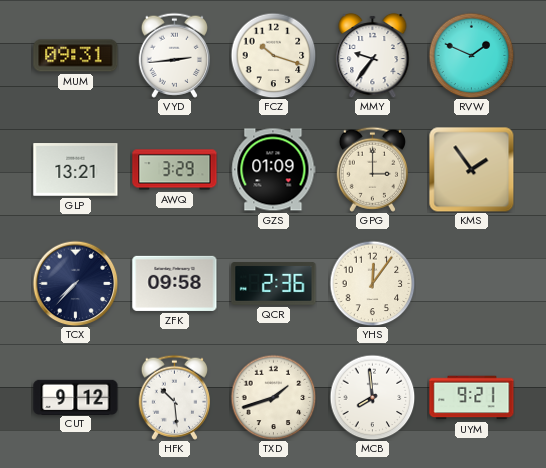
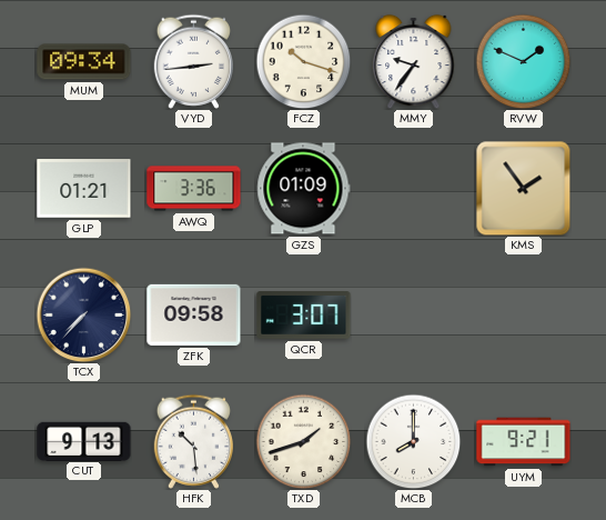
MUM: 09:31 -> 09:34 (84, 62)
GLP: 13:21 -> 01:21 (84, 189)
AWQ: 3:29 -> 3:36 (194, 189)
GPG: 3:00 -> none (372, 169)
QCR: 2:36 -> 3:07 (304, 316)
YHS: 12:06 -> none (372, 283)
CUT: 9:12 -> 9:13 (84, 441)
MCB: 7:59 -> 8:00 (413, 441)
